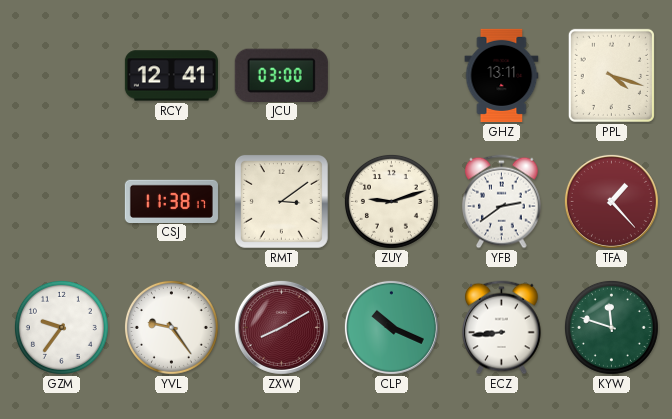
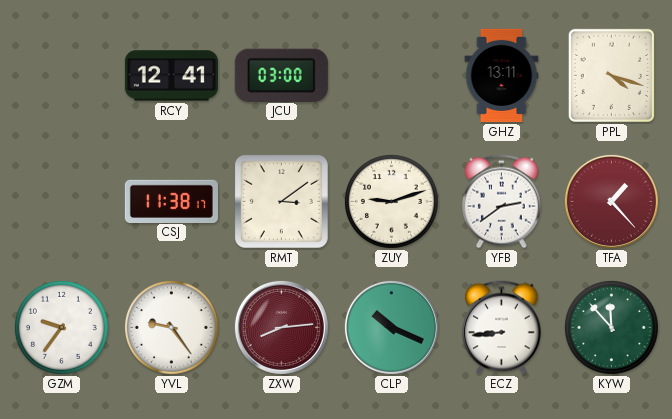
ZXW: 8:10 -> 8:14 (281, 327)
KYW: 11:48 -> 11:53 (611, 327)
